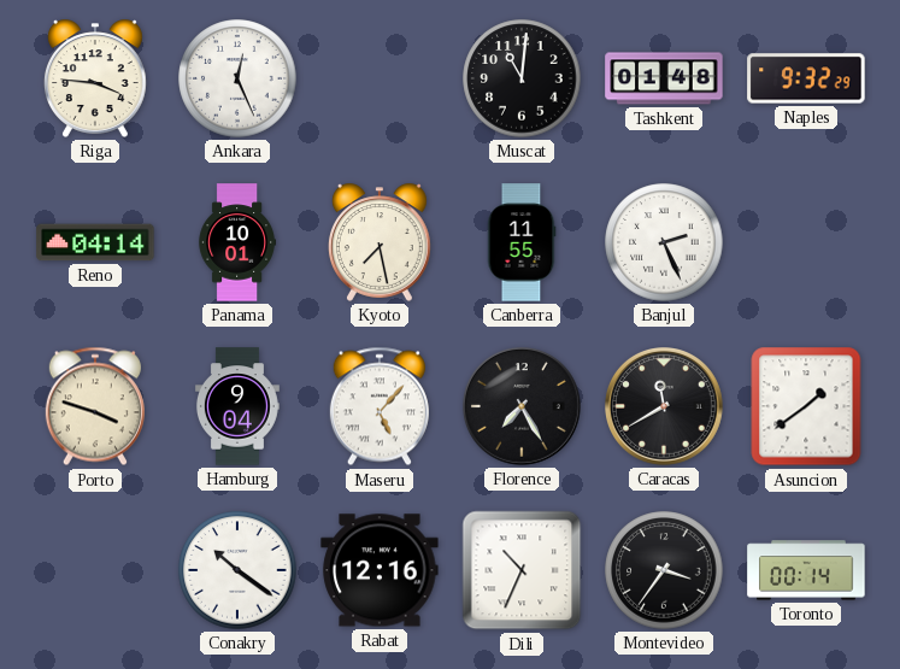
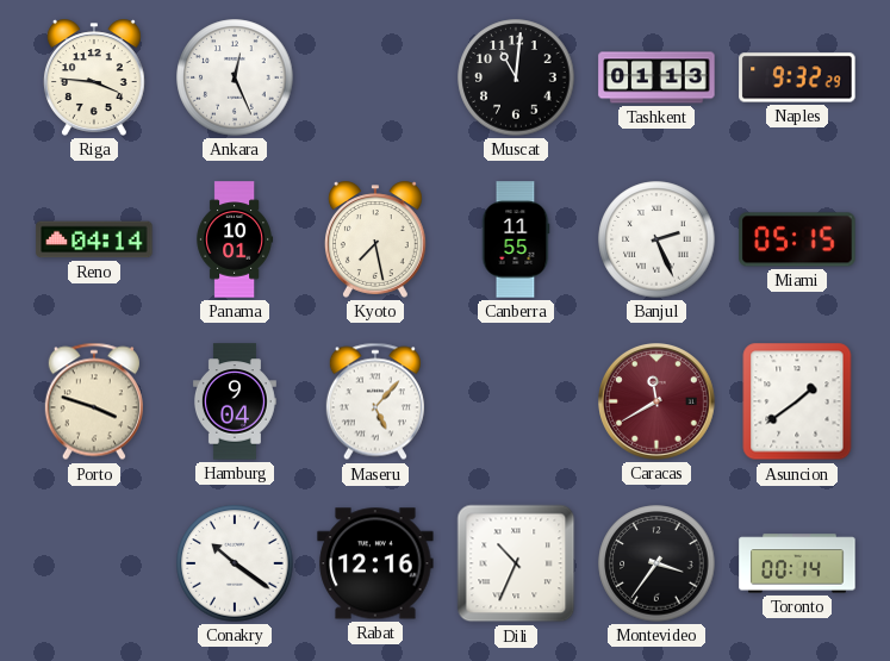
Tashkent: 01:48 -> 01:13 (656, 77)
Miami: none -> 05:15 (797, 239)
Florence: 7:25 -> none (523, 407)
Caracas dial: black -> burgundy (658, 403)
